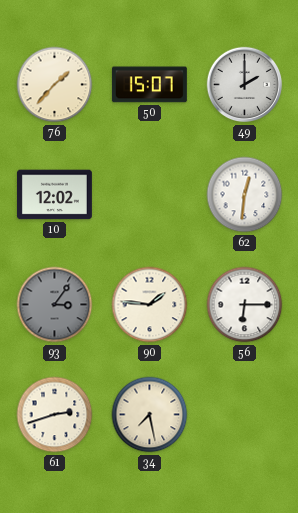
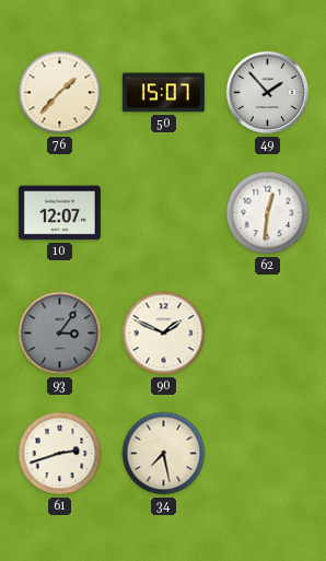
49: 2:00 -> 1:53 (268, 93)
10: 12:02 -> 12:07 (59, 213)
90: 1:46 -> 1:49 (164, 334)
56: 6:15 -> none (245, 305)
